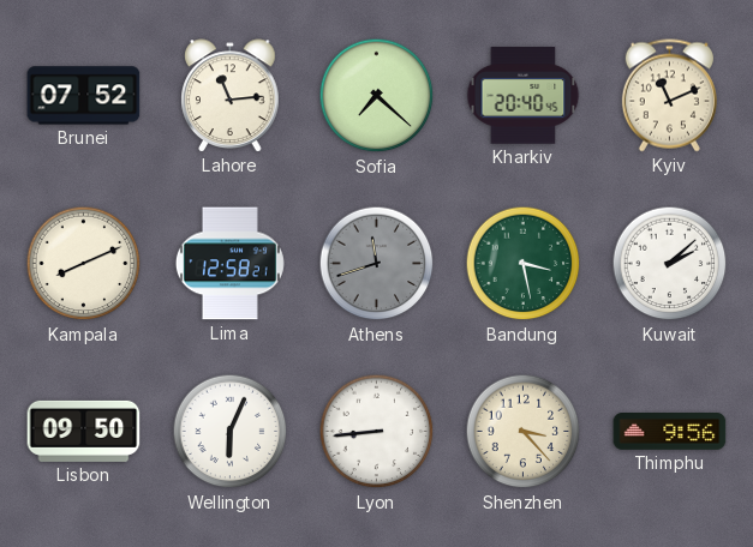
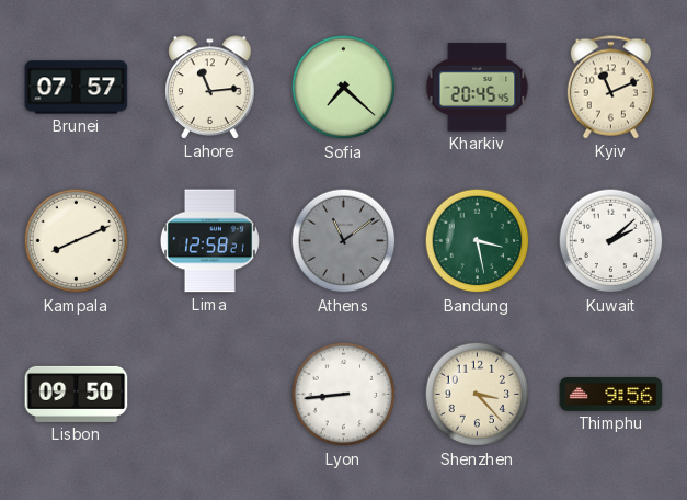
Brunei: 07:52 -> 07:57 (77, 88)
Kharkiv: 20:40 -> 20:45 (478, 88)
Athens: 11:42 -> 11:09 (344, 241)
Wellington: 6:04 -> none (231, 432)
